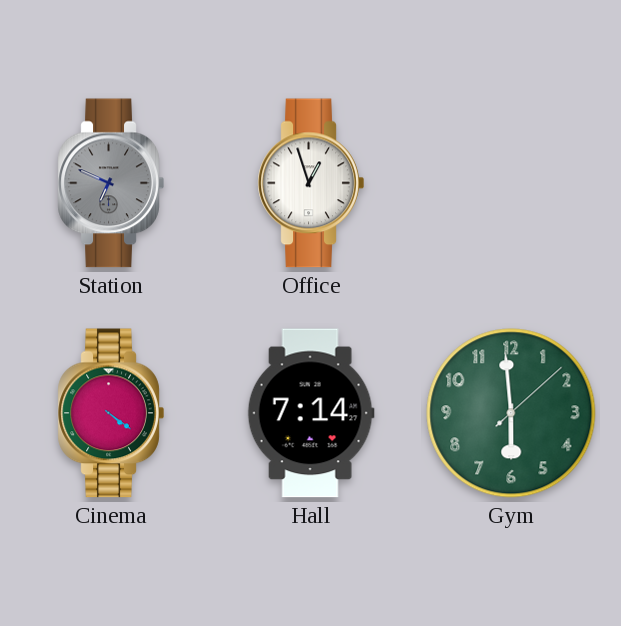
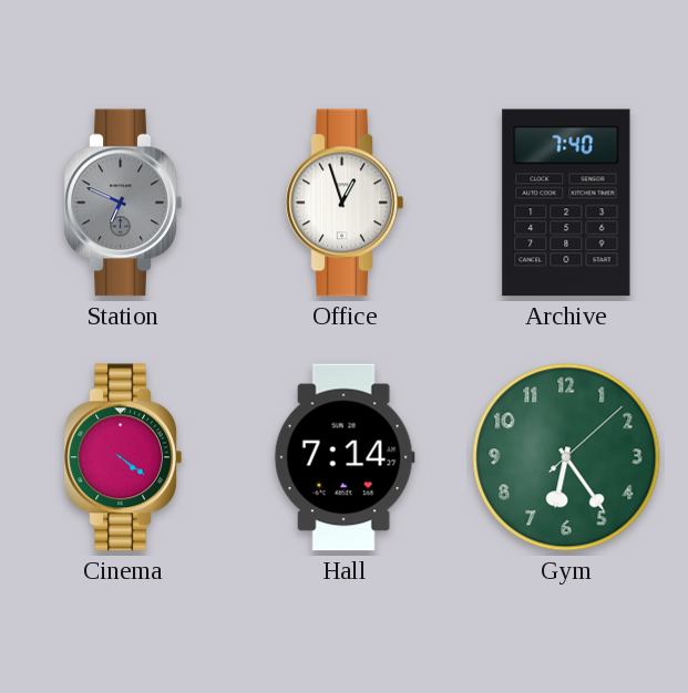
Archive: none -> 7:40 (566, 203)
Gym: 5:59 -> 6:24 (566, 457)
